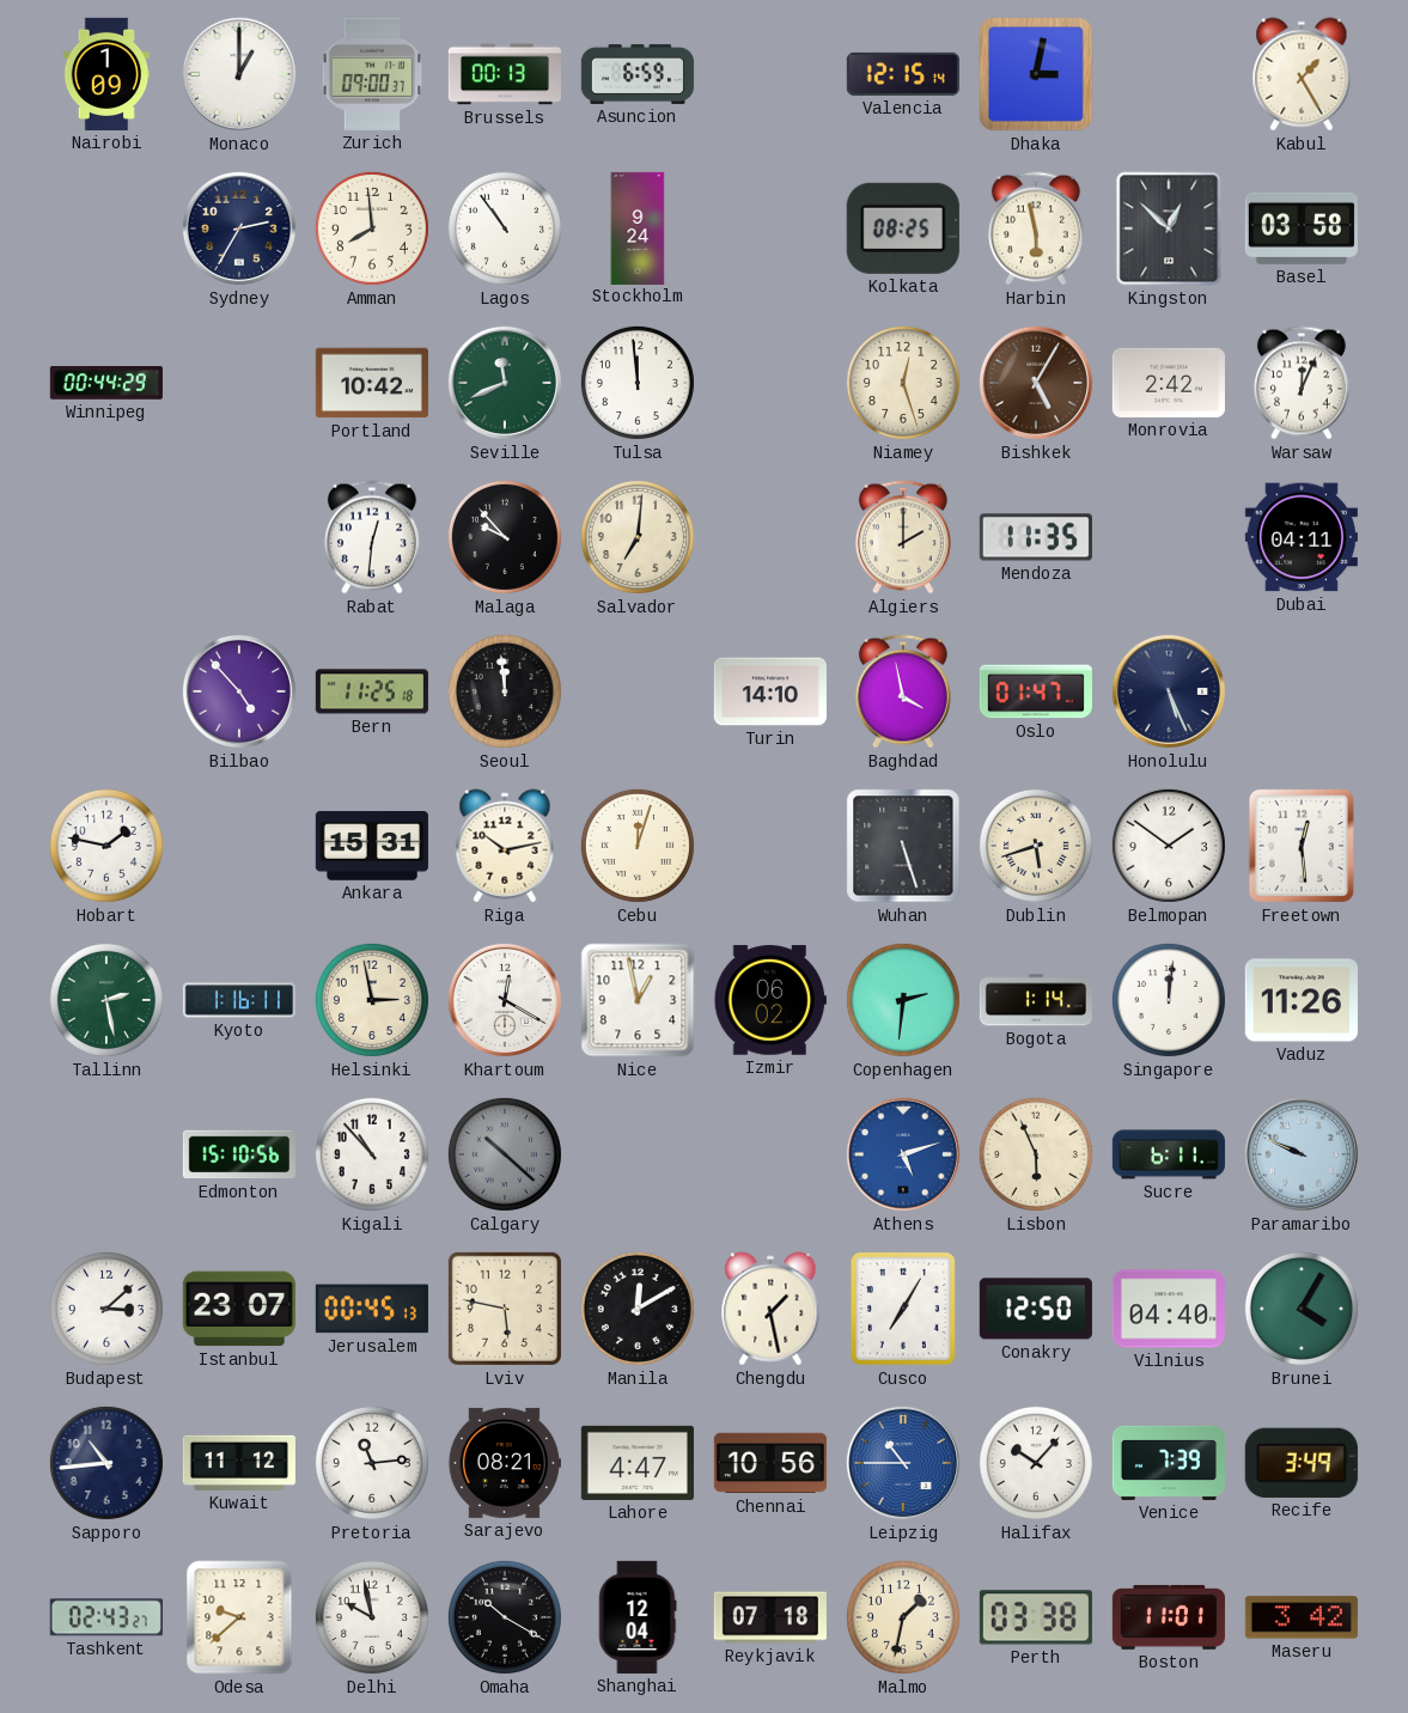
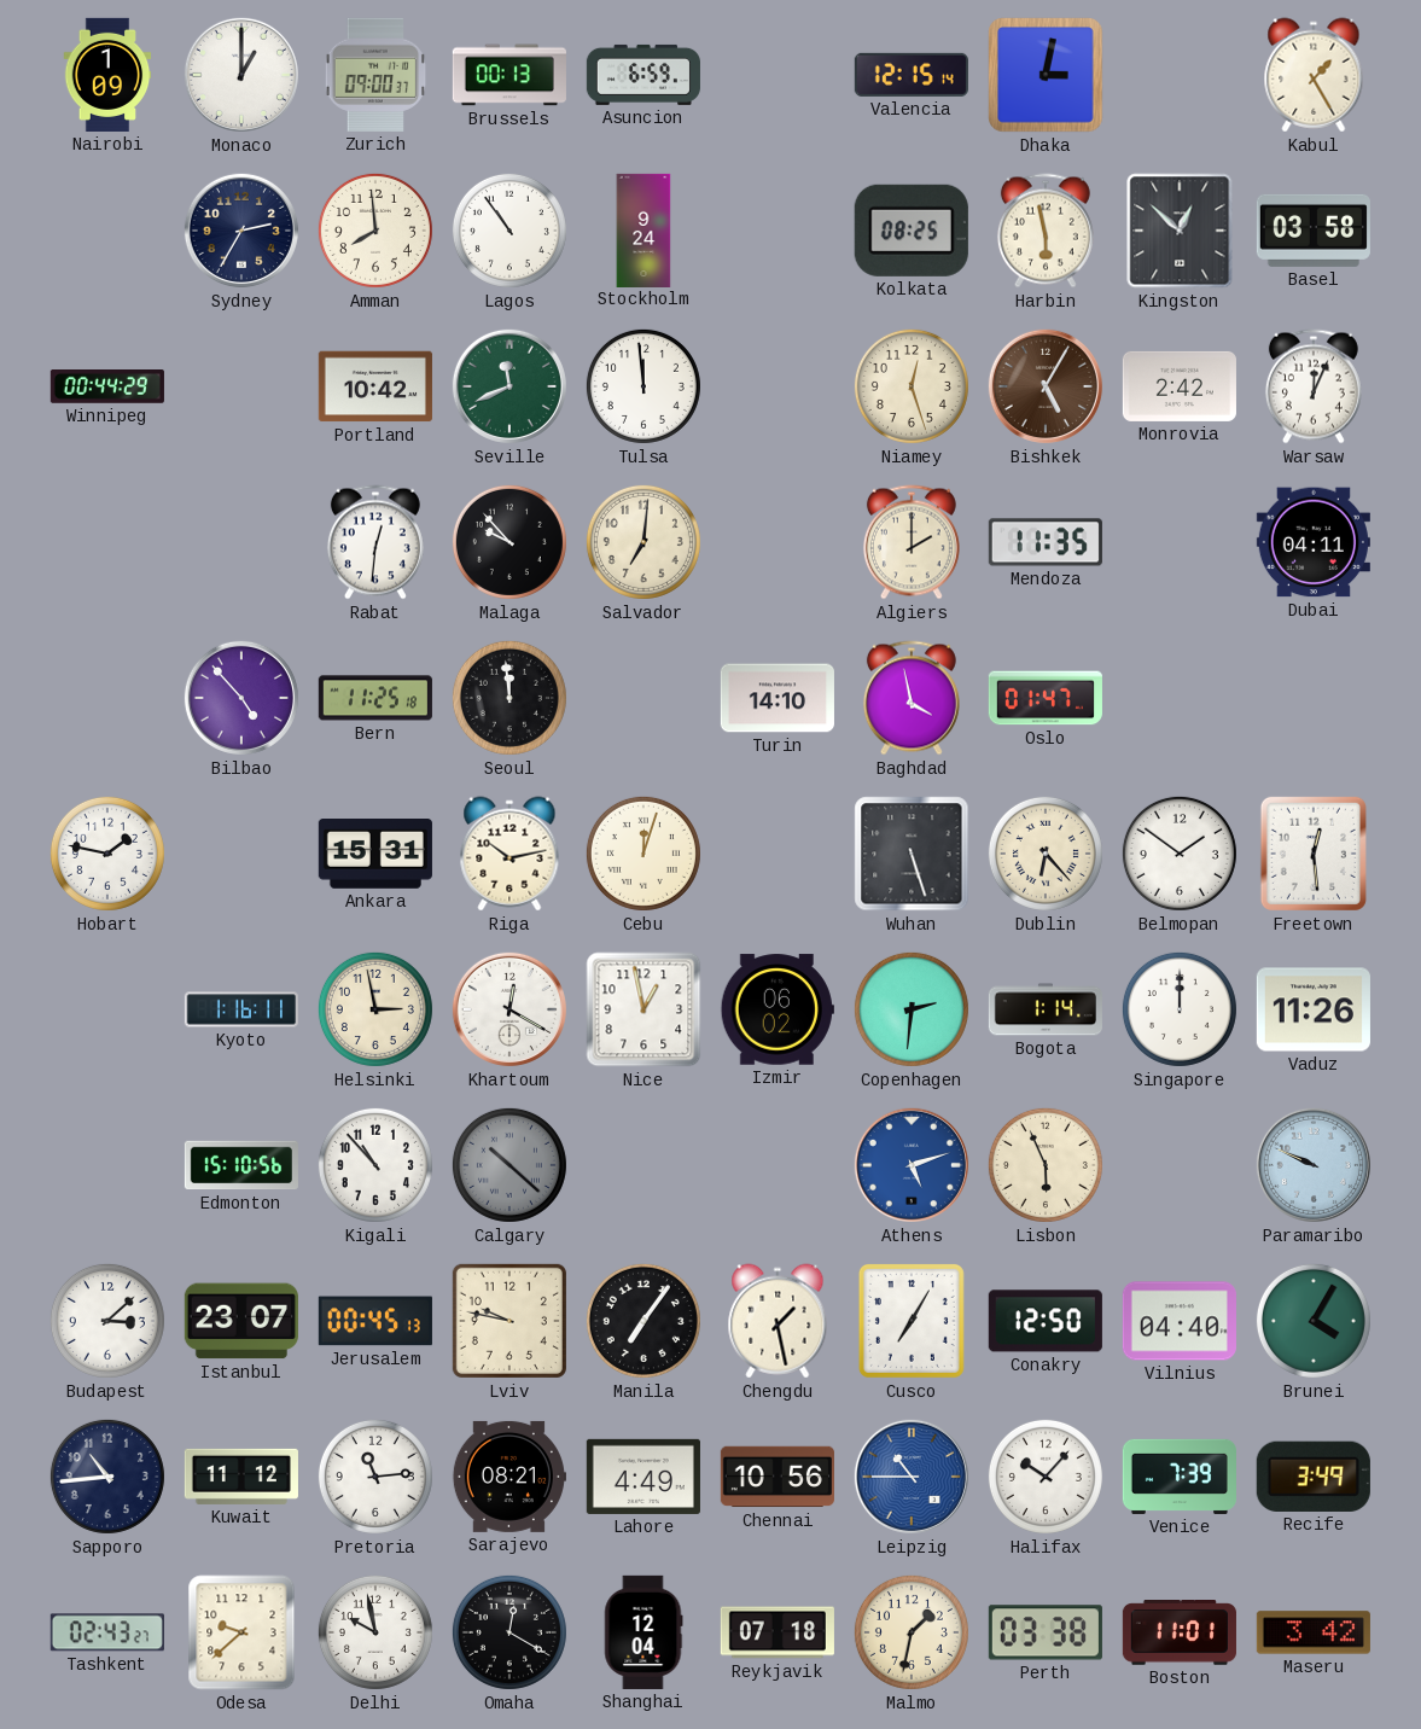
Honolulu: 5:26 -> none (1169, 691)
Dublin: 5:42 -> 6:23 (1046, 854)
Tallinn: 2:28 -> none (106, 1000)
Singapore: 12:01 -> 12:00 (1180, 1009)
Sucre: 6:11 -> none (1169, 1154)
Lviv: 5:47 -> 9:47 (509, 1321)
Manila: 12:10 -> 7:06 (643, 1321)
Lahore: 4:47 -> 4:49 (643, 1477)
Omaha: 10:20 -> 12:20 (509, 1632)
